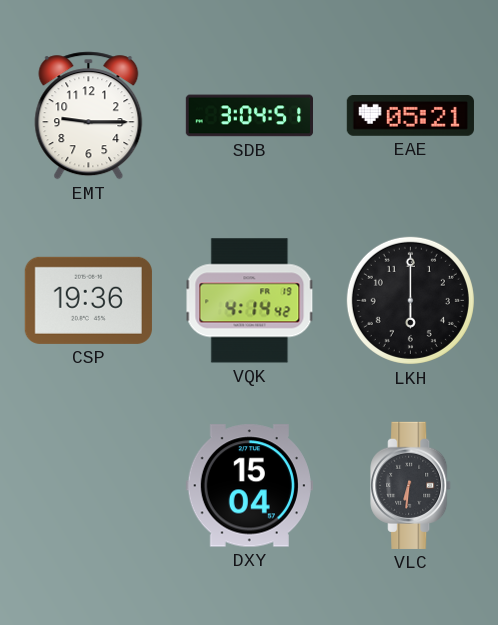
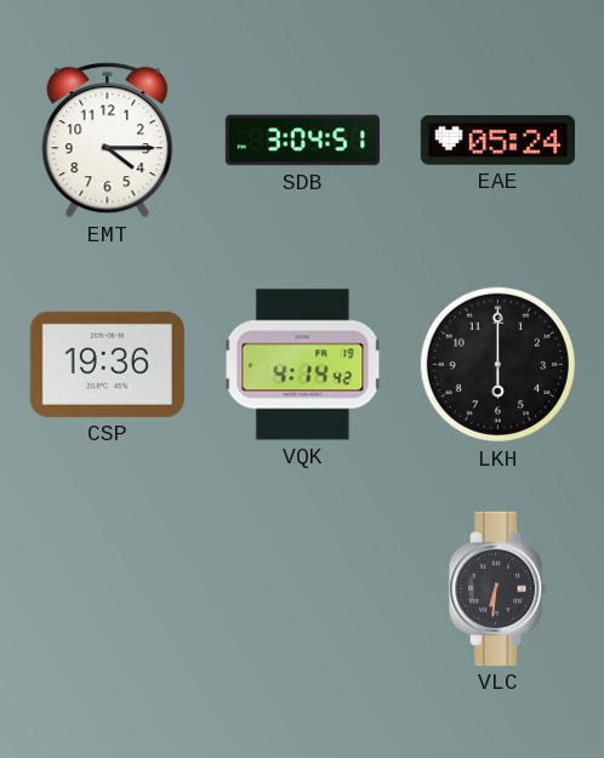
EMT: 9:15 -> 4:15 (108, 141)
EAE: 05:21 -> 05:24 (497, 139)
DXY: 15:04 -> none (249, 486)
